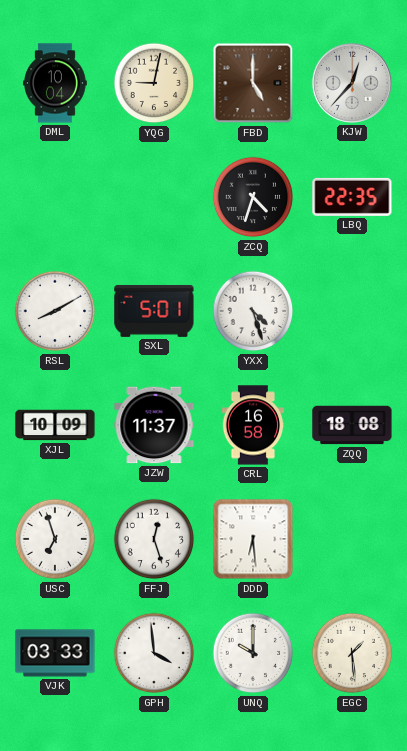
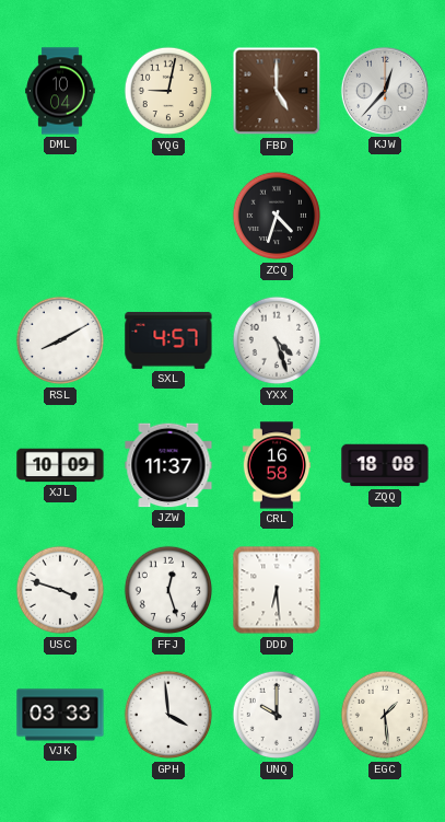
LBQ: 22:35 -> none (352, 197)
SXL: 5:01 -> 4:57 (168, 340)
USC: 6:57 -> 3:48 (60, 590)
